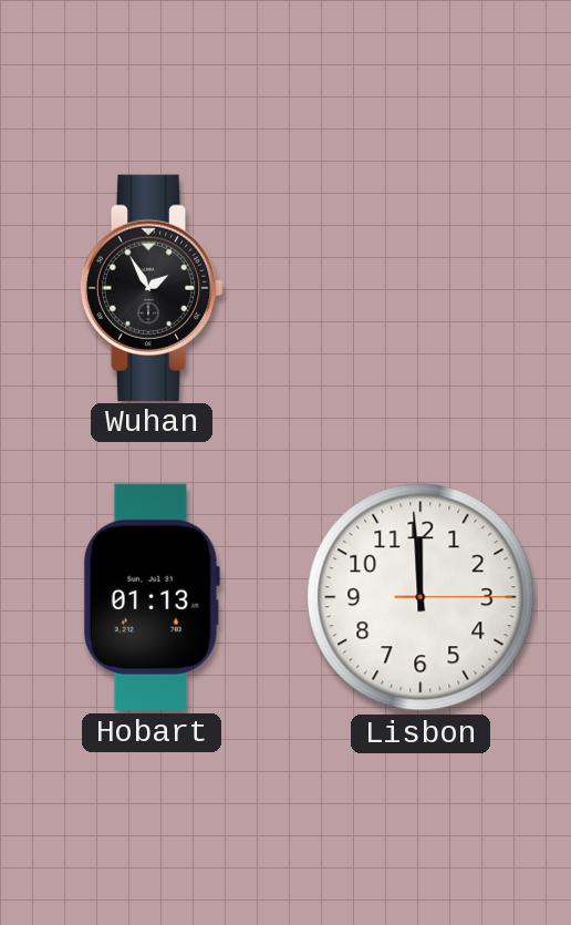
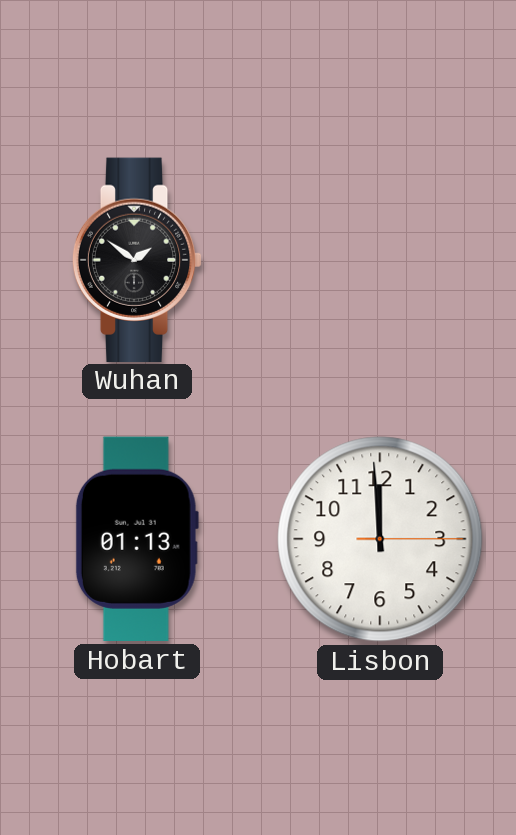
Wuhan: 1:55 -> 1:51 (137, 259)
